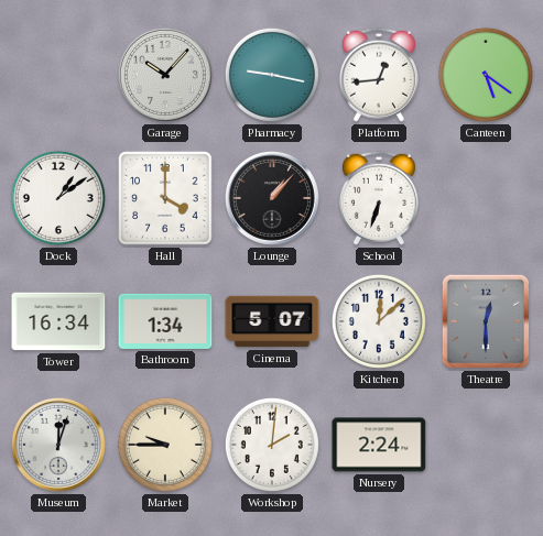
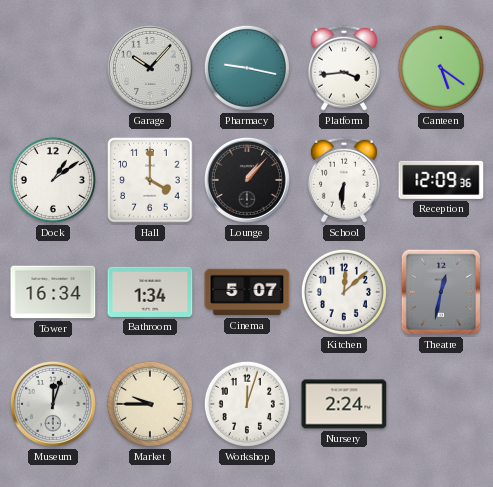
Platform: 12:44 -> 3:44 (344, 68)
School: 6:33 -> 6:31 (344, 180)
Reception: none -> 12:09 (441, 180)
Theatre: 12:30 -> 12:32 (441, 292)
Workshop: 2:01 -> 12:03 (247, 404)
